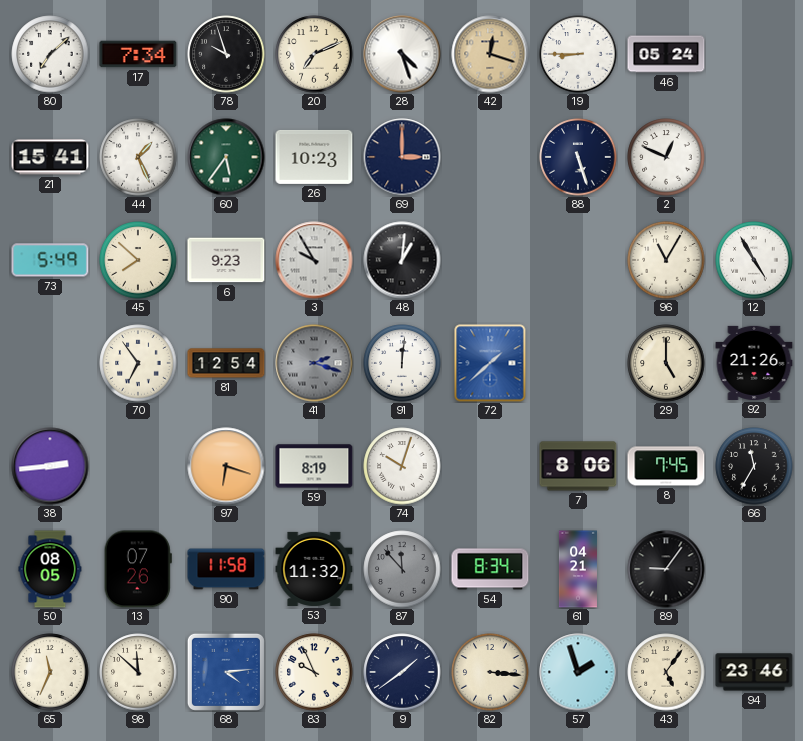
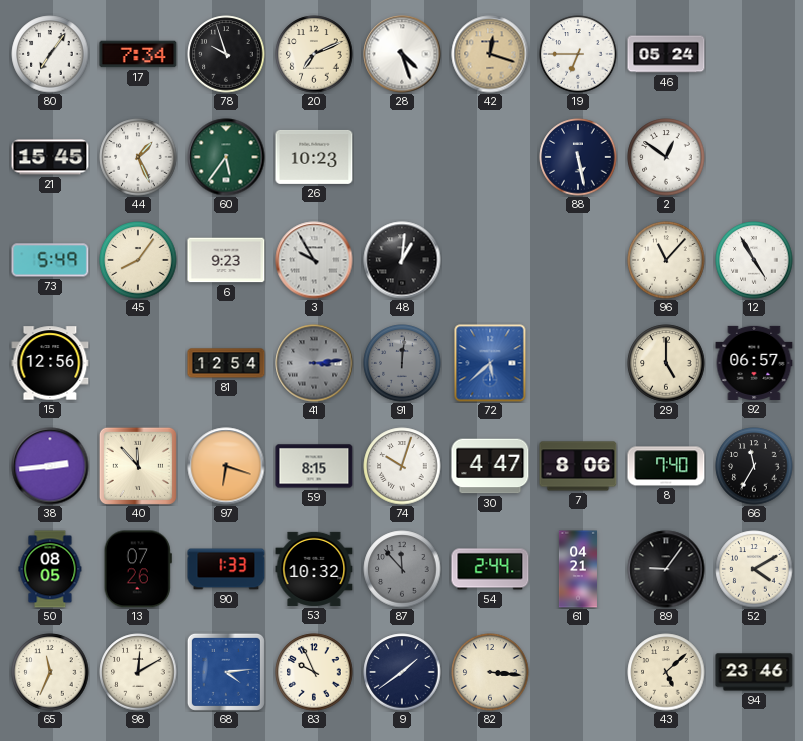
80: 7:08 -> 7:06 (50, 54)
19: 8:45 -> 6:45 (578, 54)
21: 15:41 -> 15:45 (50, 157)
69: 3:00 -> none (402, 157)
88: 5:27 -> 5:28 (578, 157)
2: 12:49 -> 12:51 (666, 157)
45: 7:52 -> 8:06 (138, 260)
96: 11:05 -> 11:07 (666, 260)
15: none -> 12:56 (50, 363)
70: 6:54 -> none (138, 363)
41: 2:18 -> 3:14 (314, 363)
91 dial: white -> grey (402, 363)
72: 1:38 -> 5:38 (490, 363)
92: 21:26 -> 06:57 (754, 363)
40: none -> 11:53 (138, 466)
59: 8:19 -> 8:15 (314, 466)
30: none -> 4:47 (490, 466)
8: 7:45 -> 7:40 (666, 466)
90: 11:58 -> 1:33 (226, 569)
53: 11:32 -> 10:32 (314, 569)
54: 8:34 -> 2:44 (490, 569)
52: none -> 4:10 (754, 569)
98: 11:52 -> 12:10 (138, 672)
57: 1:57 -> none (578, 672)
43: 5:06 -> 5:08 (666, 672)
